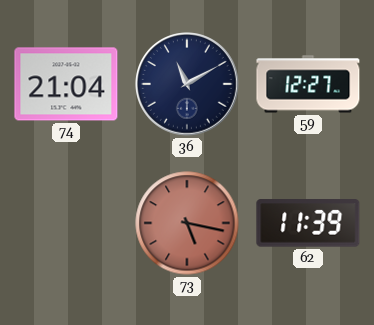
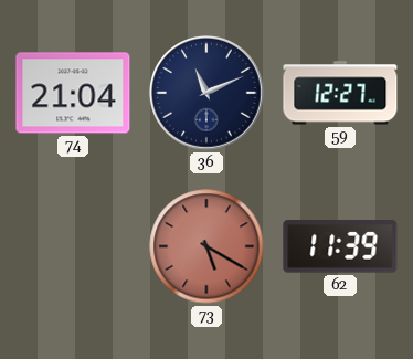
36: 11:10 -> 11:11 (206, 93)
73: 5:17 -> 5:20 (206, 246)
